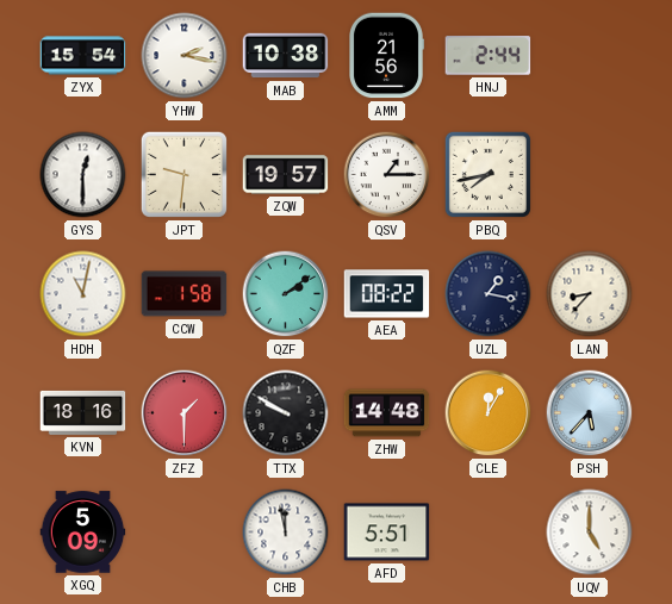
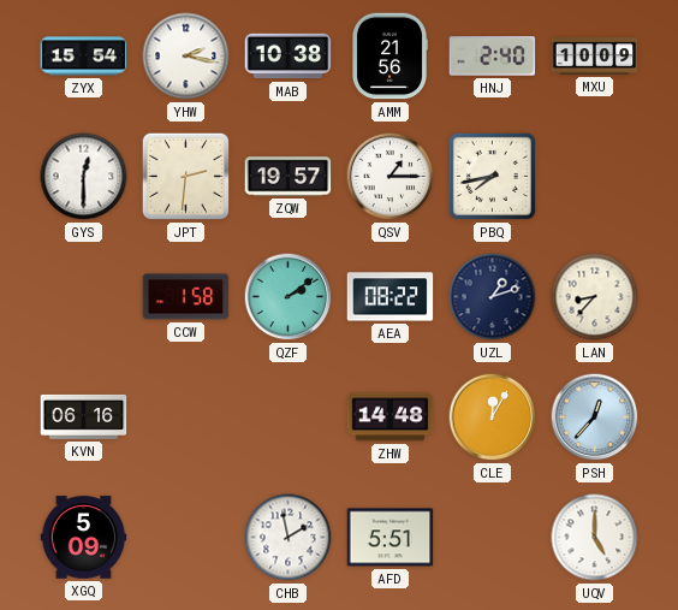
HNJ: 2:44 -> 2:40 (493, 57)
MXU: none -> 10:09 (595, 57)
JPT: 9:31 -> 2:31 (185, 176)
HDH: 11:02 -> none (83, 294)
UZL: 1:17 -> 1:12 (493, 297)
KVN: 18:16 -> 06:16 (84, 416)
ZFZ: 1:30 -> none (185, 413)
TTX: 9:50 -> none (286, 413)
PSH: 5:37 -> 12:37 (595, 417)
CHB: 11:58 -> 1:58 (289, 538)
